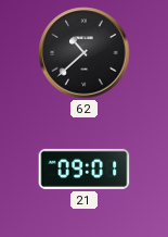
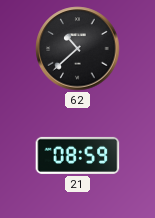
21: 09:01 -> 08:59 (78, 155)
